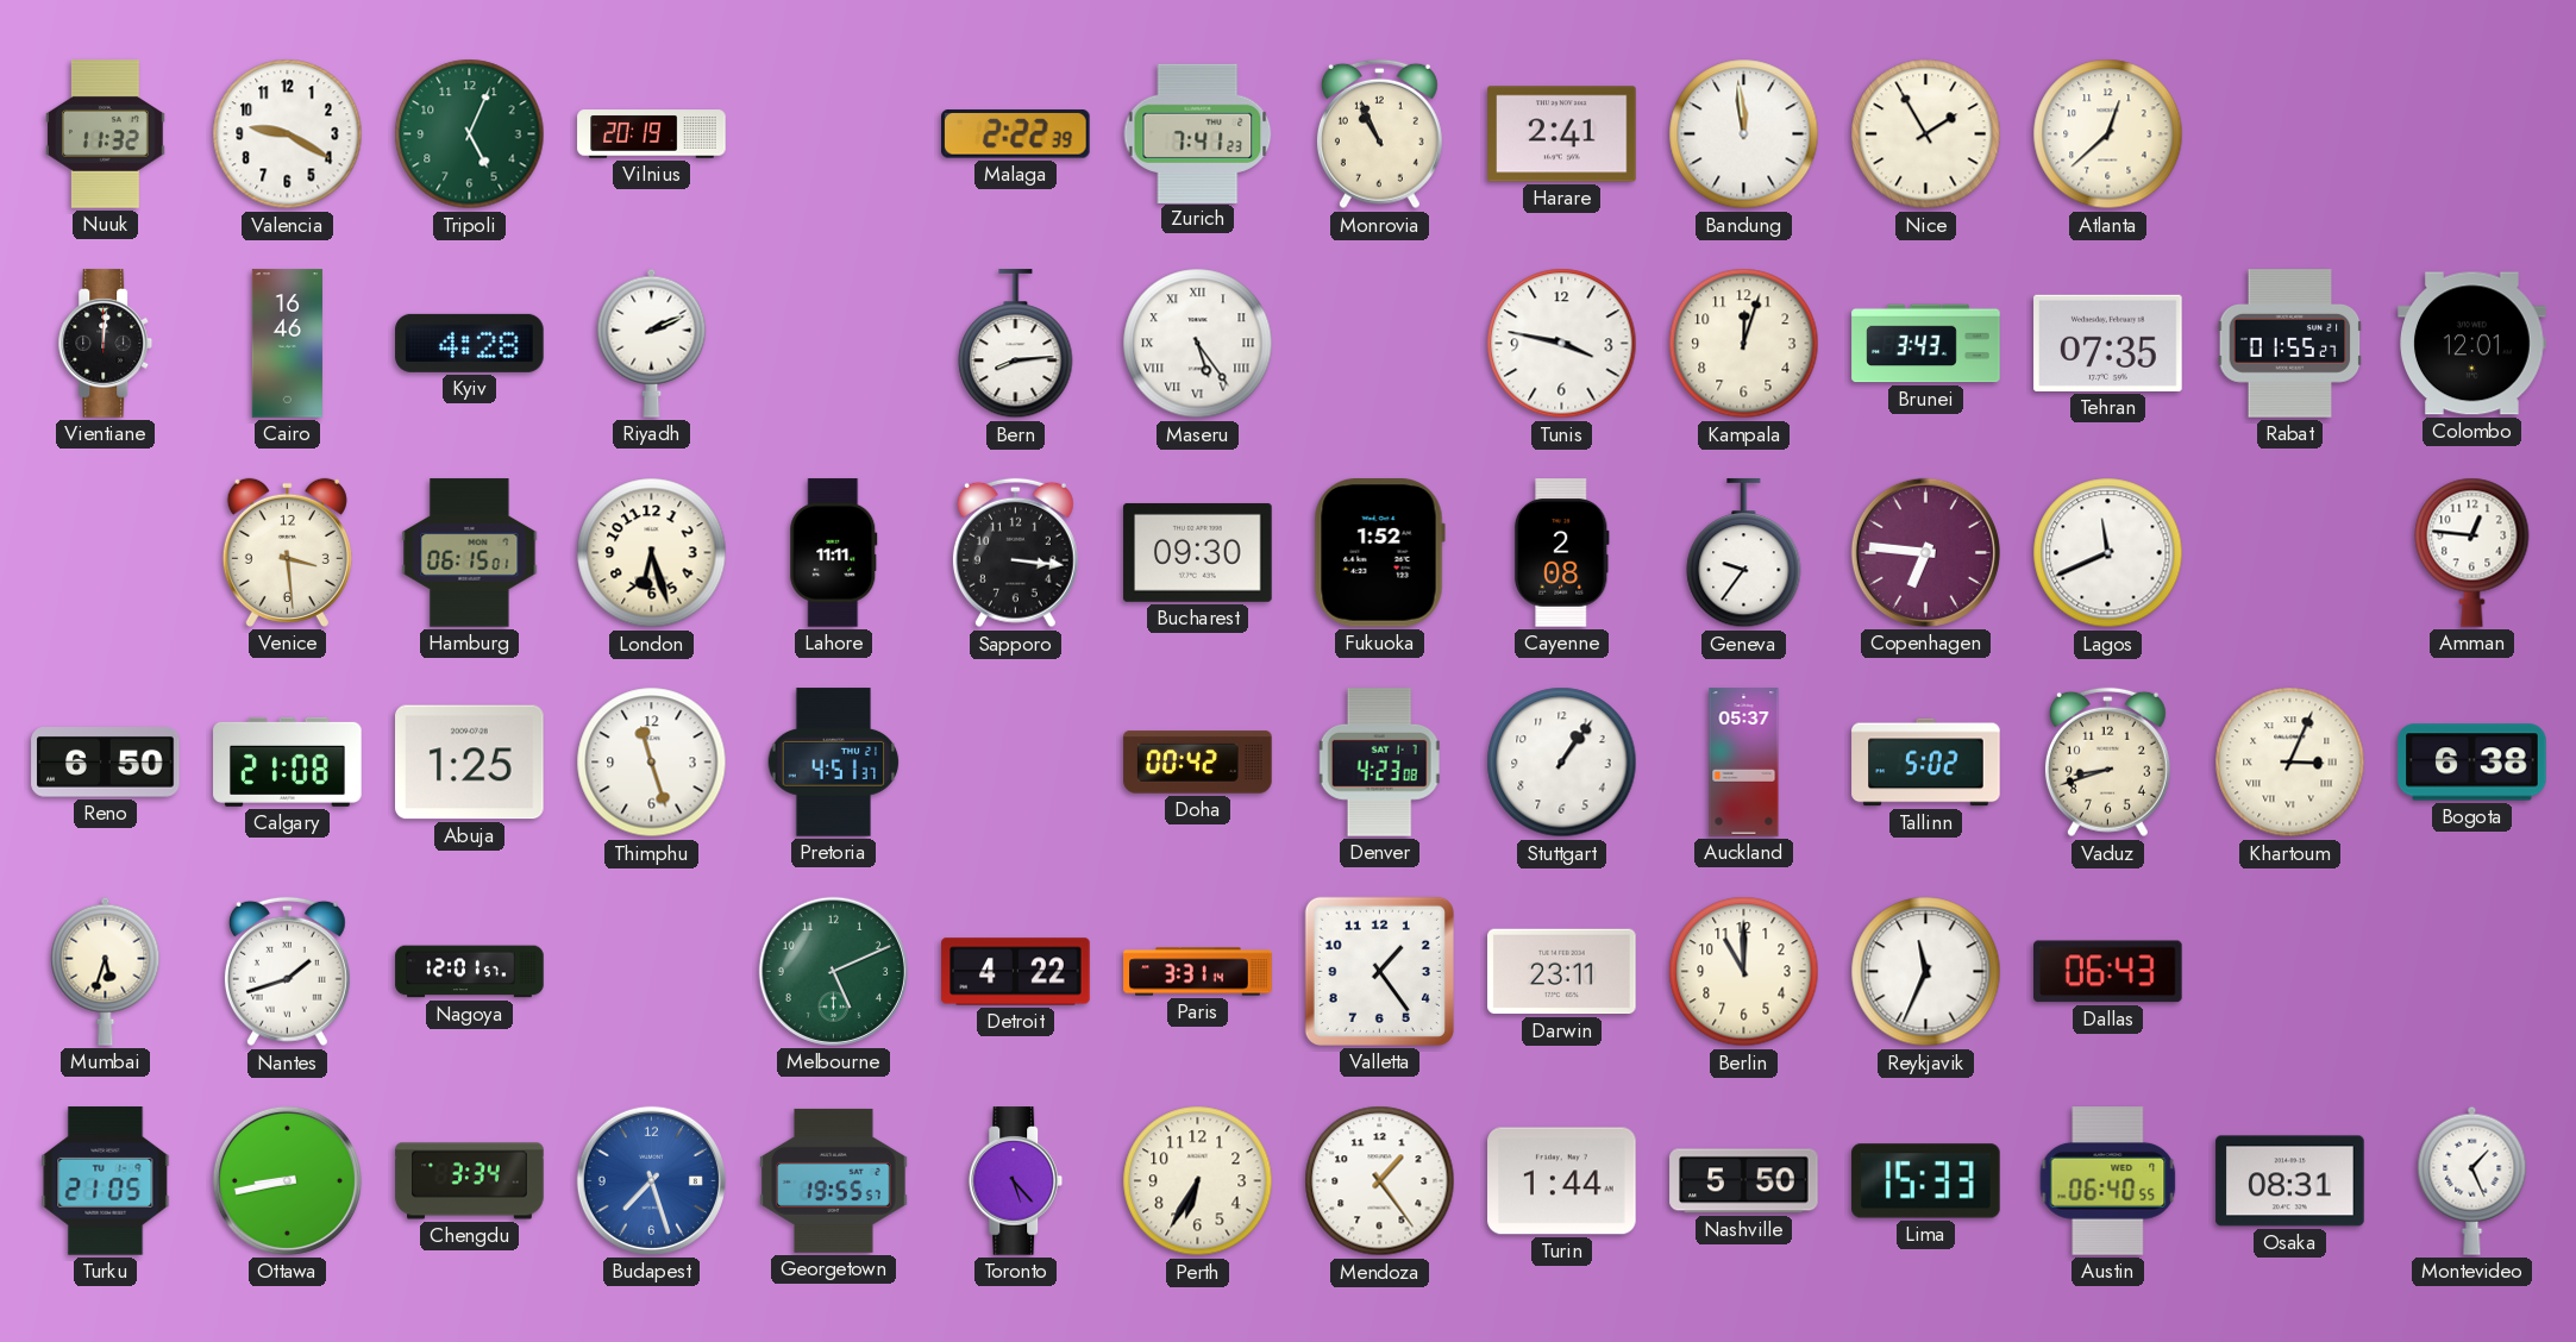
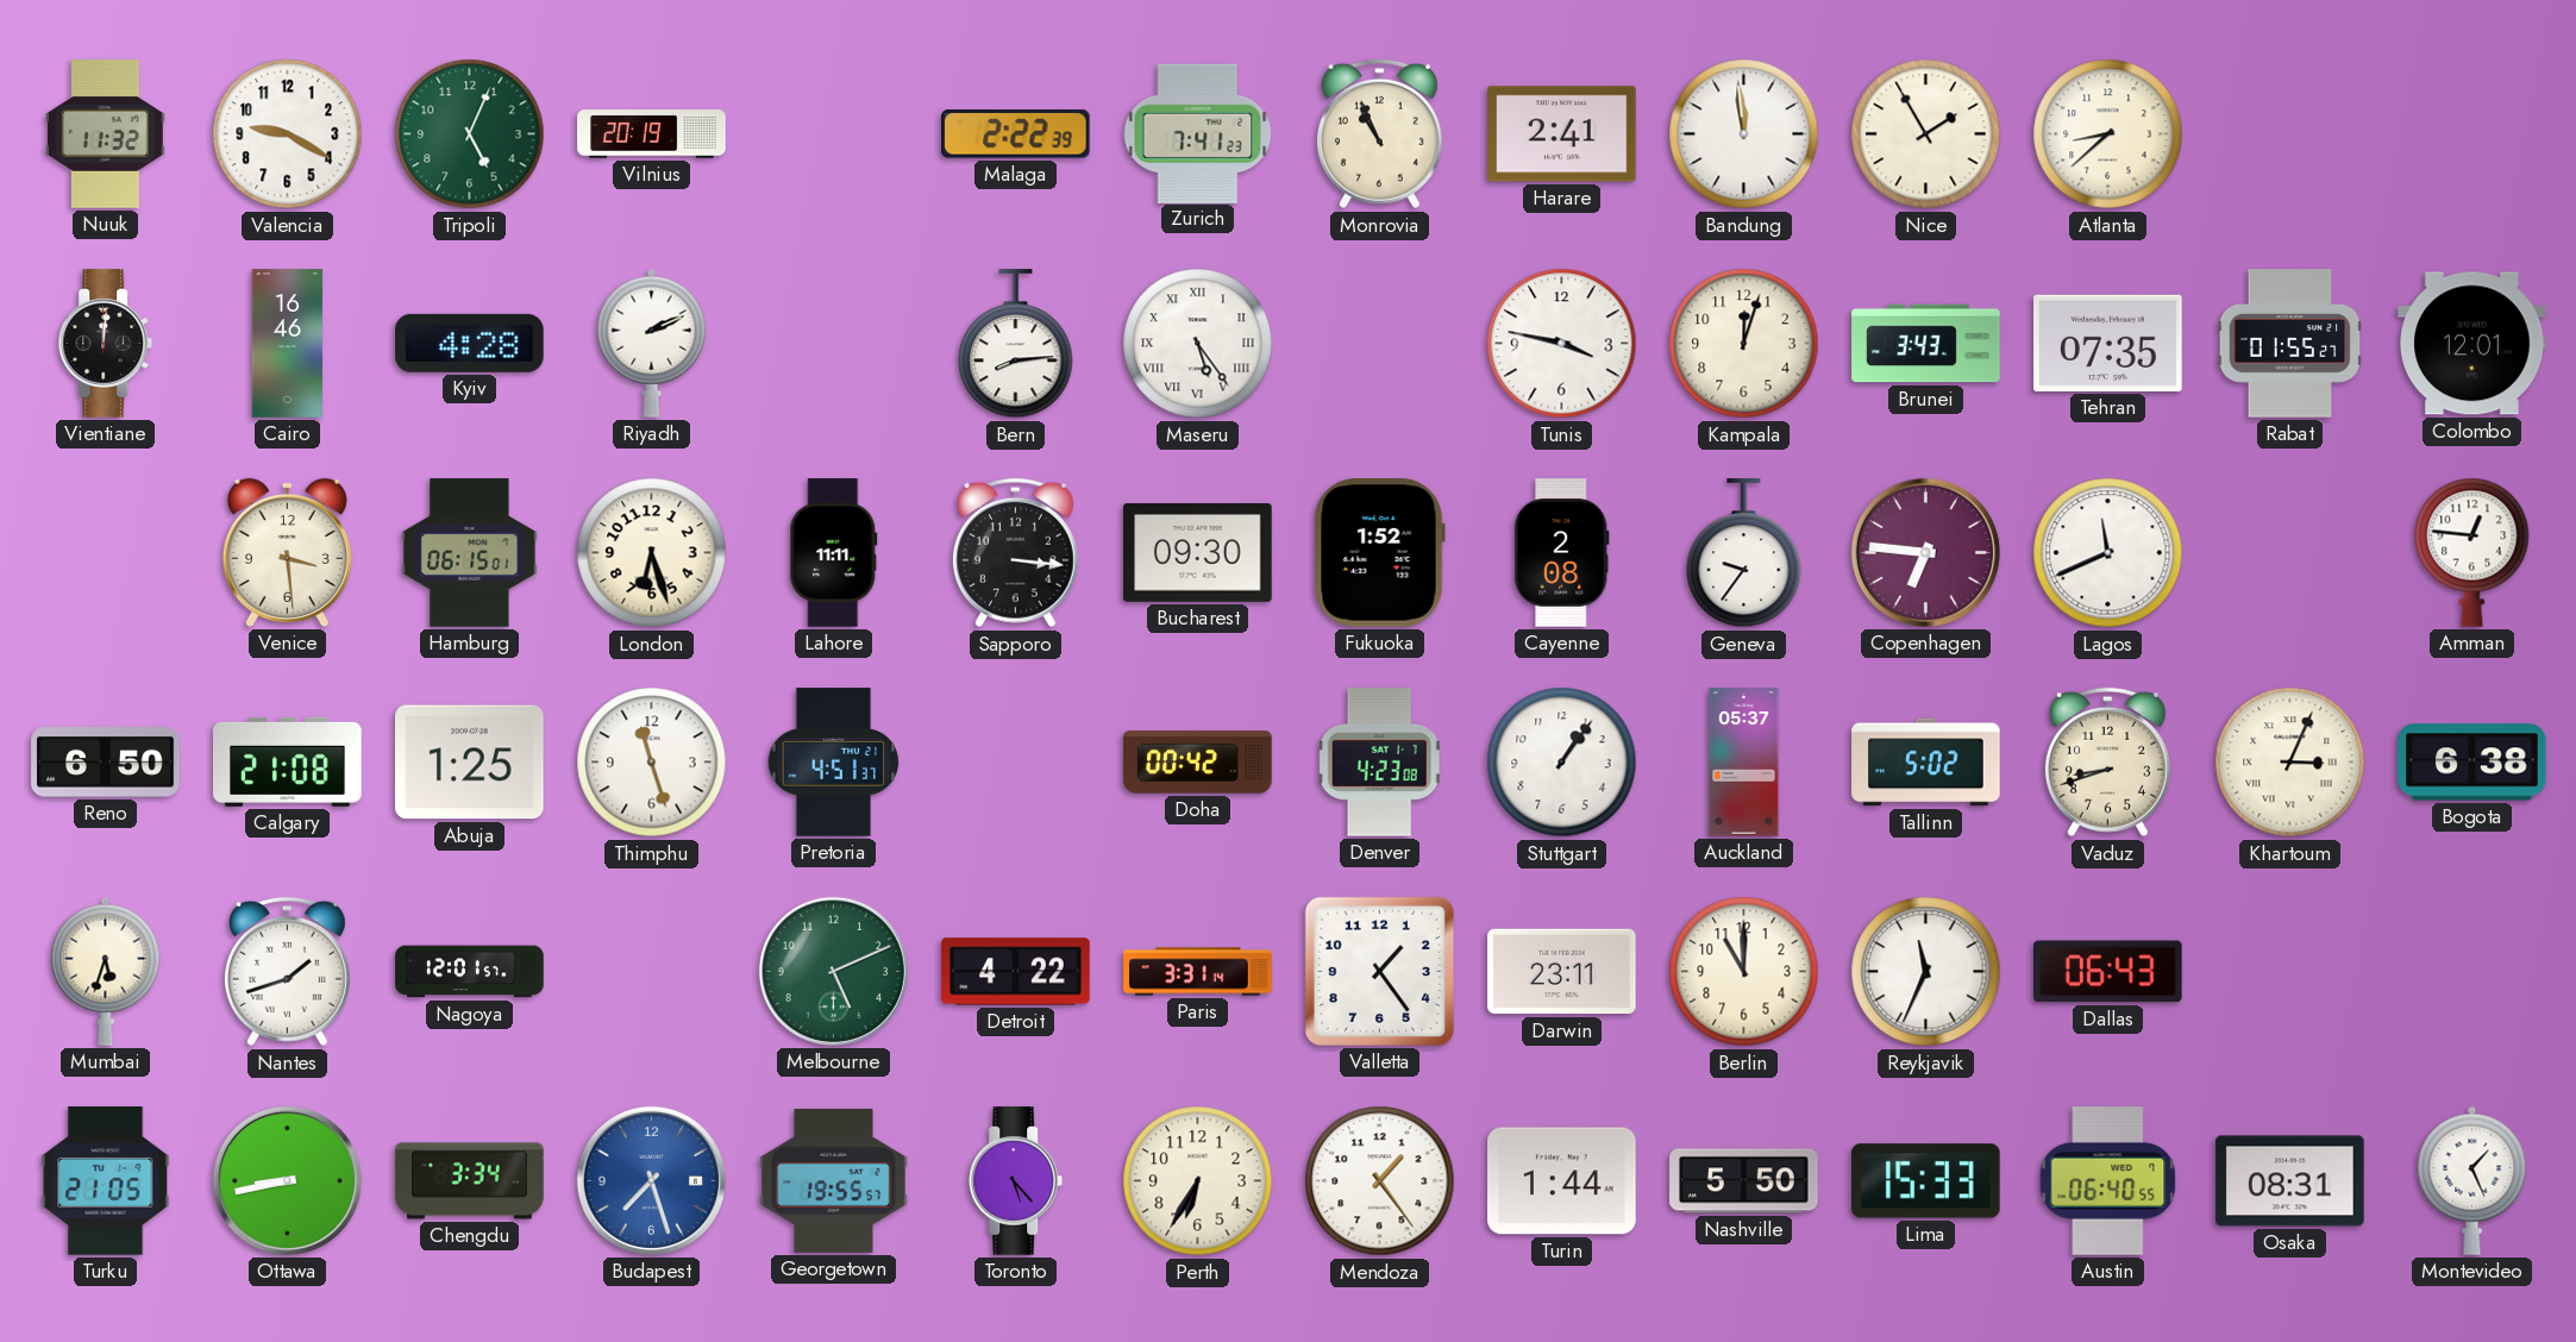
Atlanta: 12:38 -> 8:38 (2108, 134)
